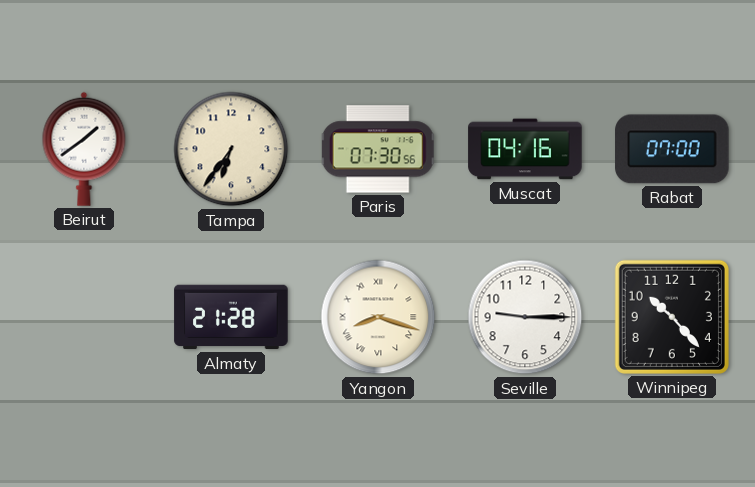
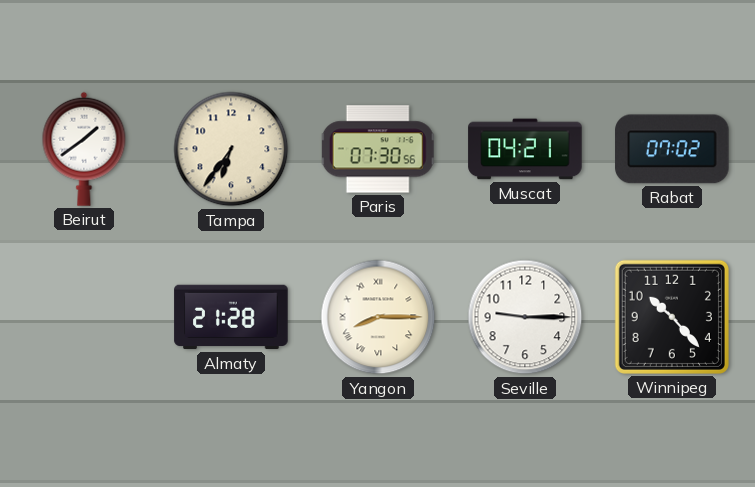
Muscat: 04:16 -> 04:21 (525, 149)
Rabat: 07:00 -> 07:02 (672, 149)
Yangon: 8:18 -> 8:15 (378, 317)
